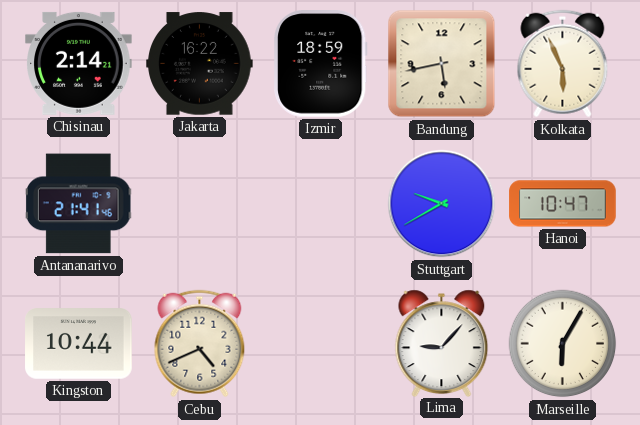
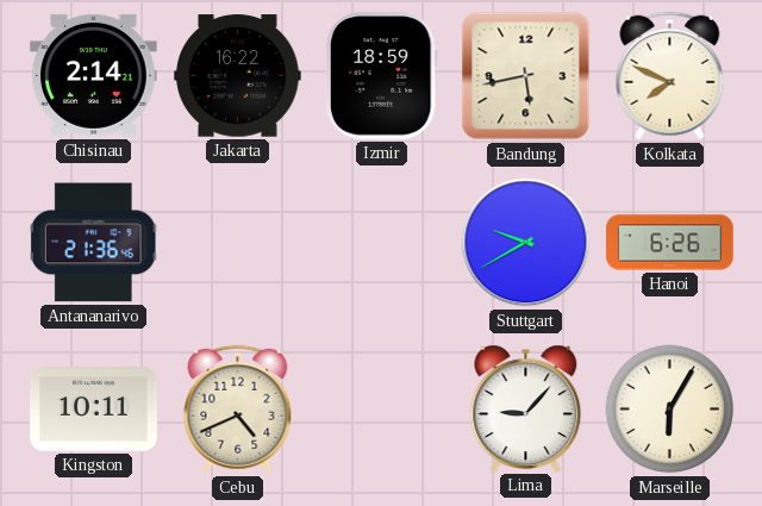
Kolkata: 5:56 -> 7:49 (670, 76)
Antananarivo: 21:41 -> 21:36 (94, 243)
Hanoi: 10:47 -> 6:26 (670, 243)
Kingston: 10:44 -> 10:11 (94, 410)
